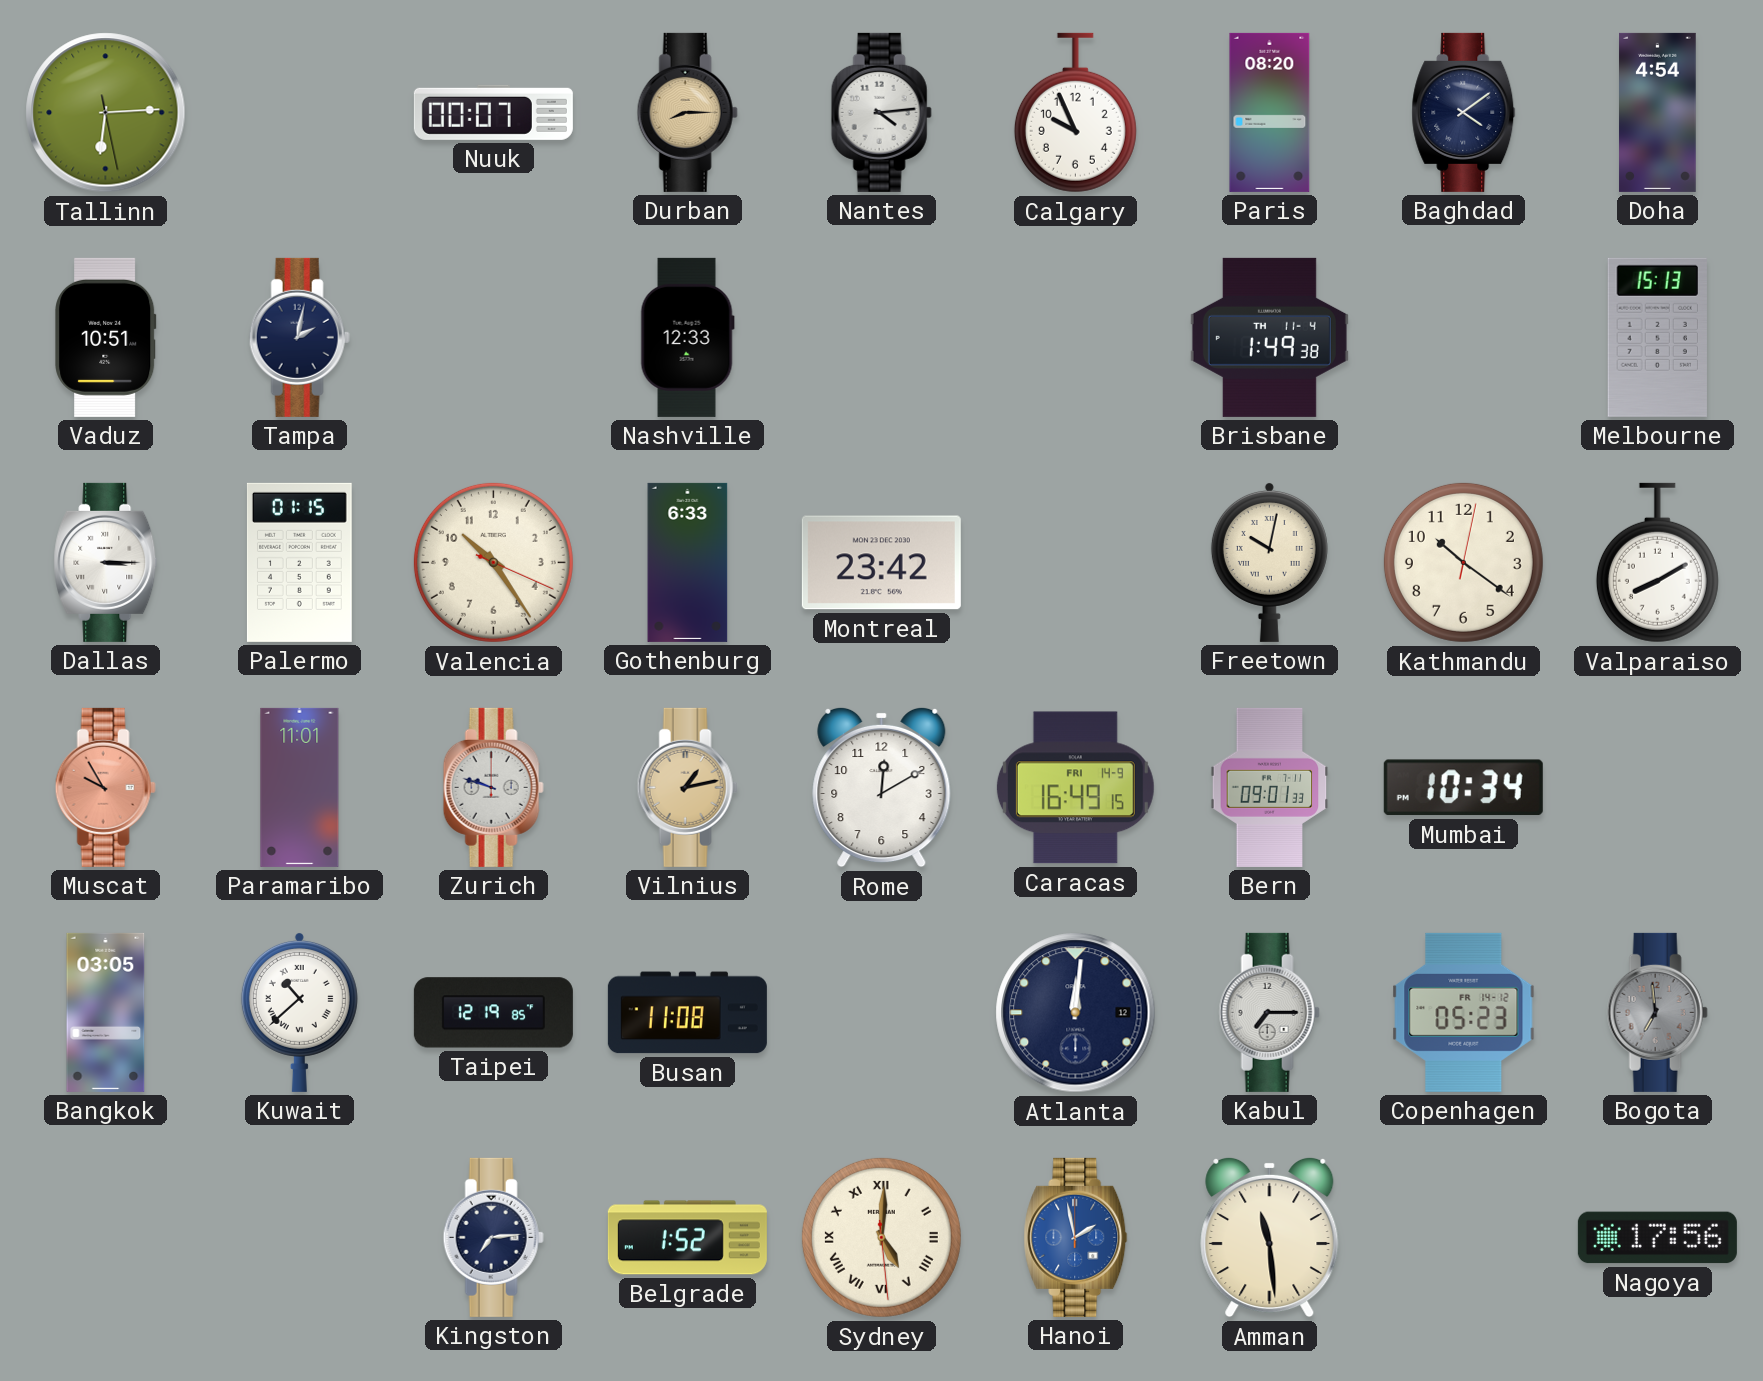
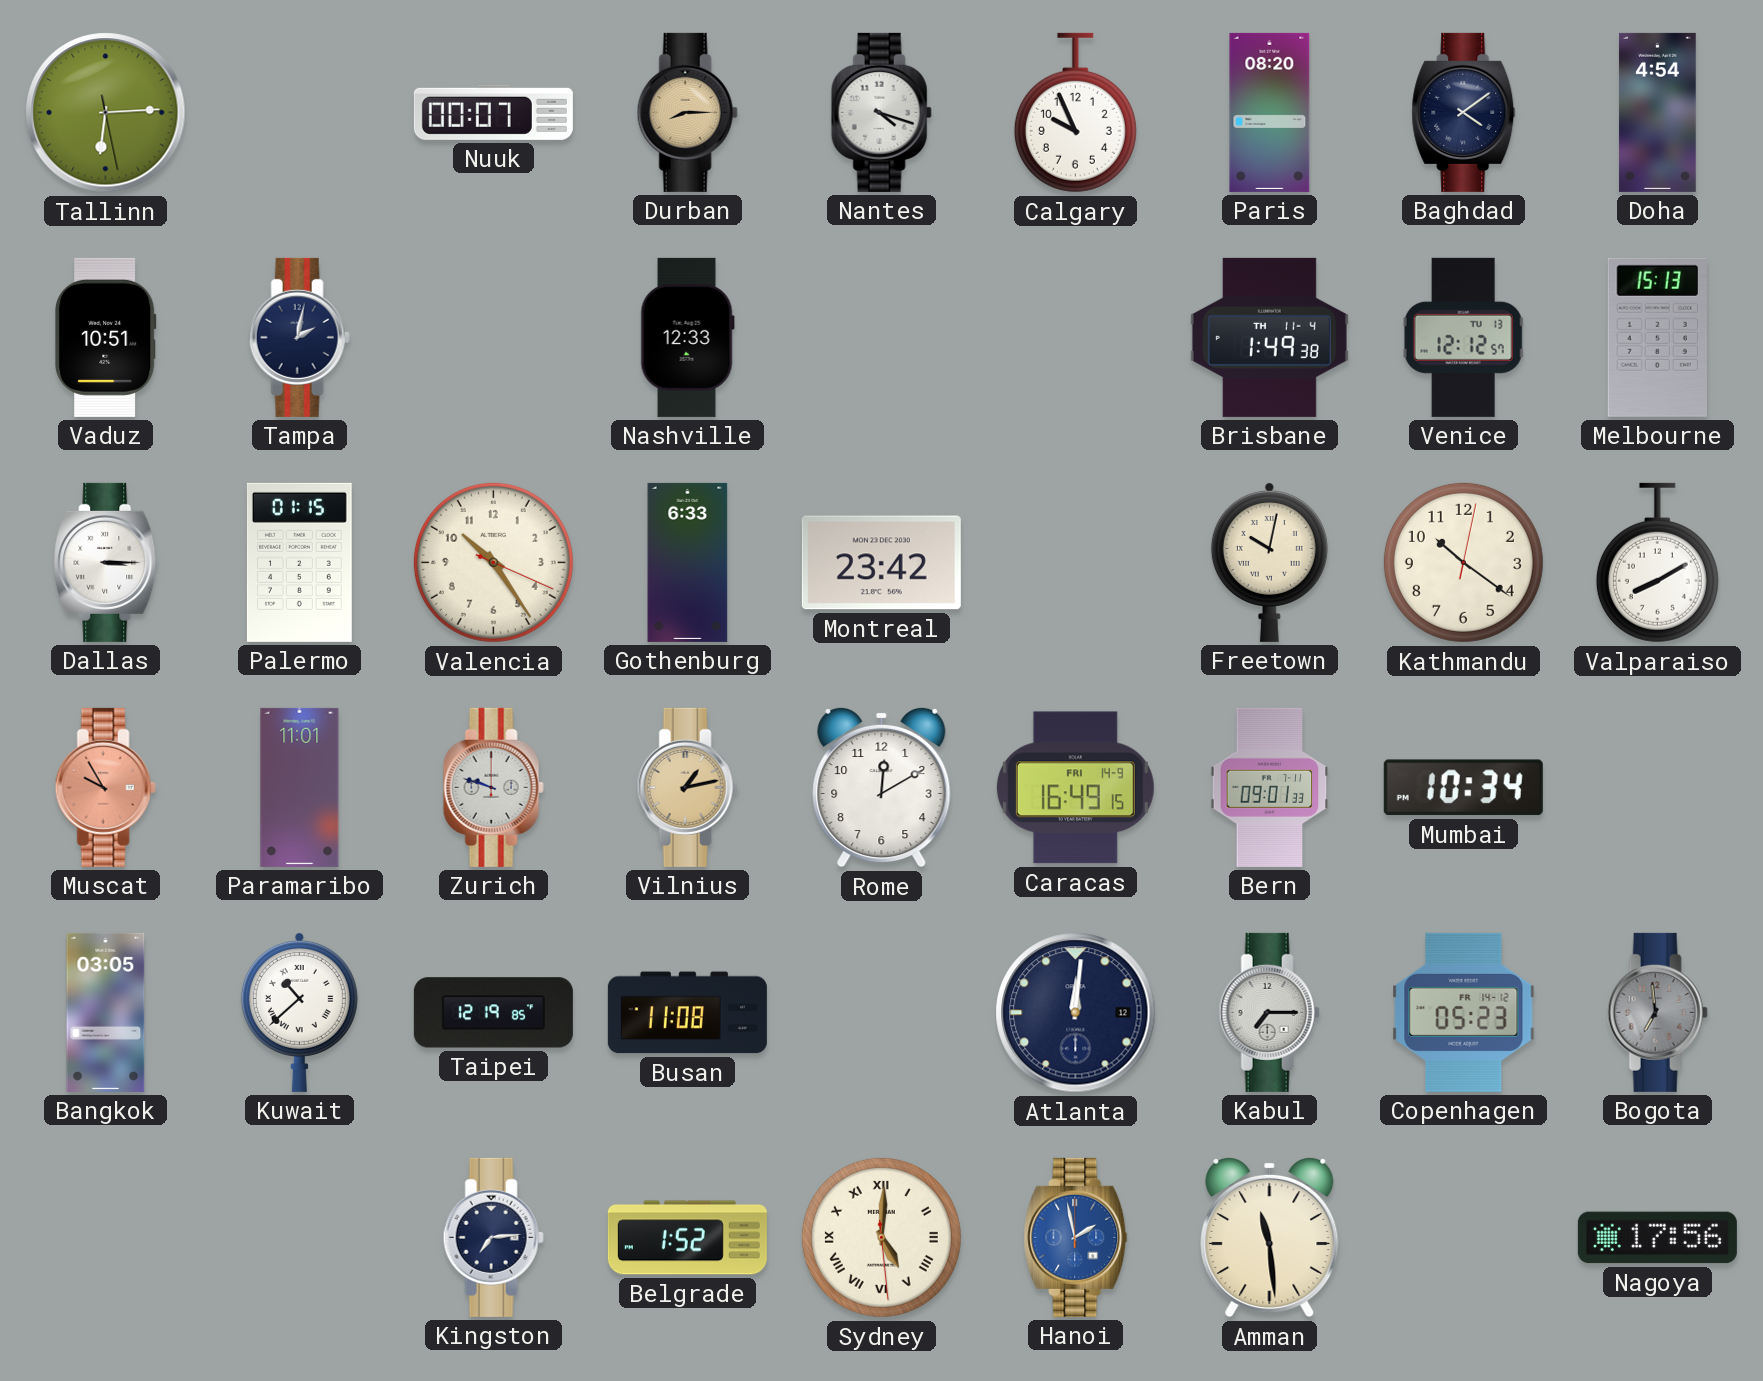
Nantes: 4:14 -> 4:18 (881, 112)
Venice: none -> 12:12 (1464, 337)
